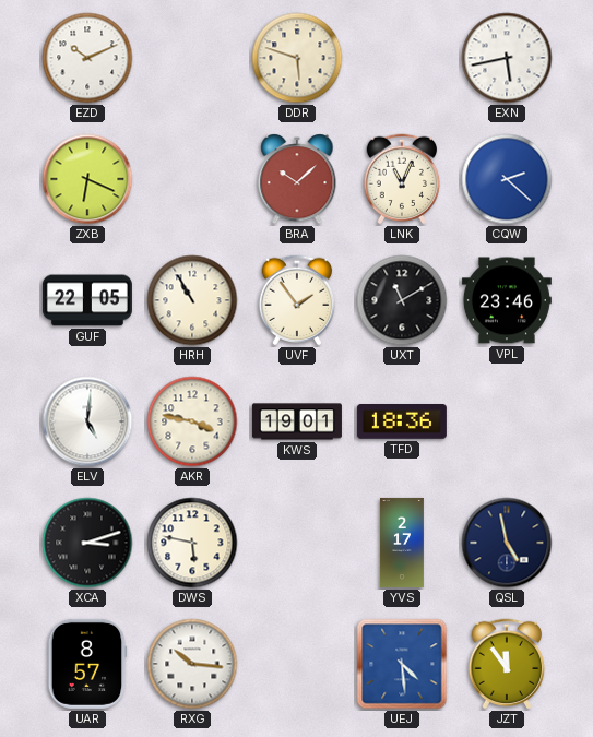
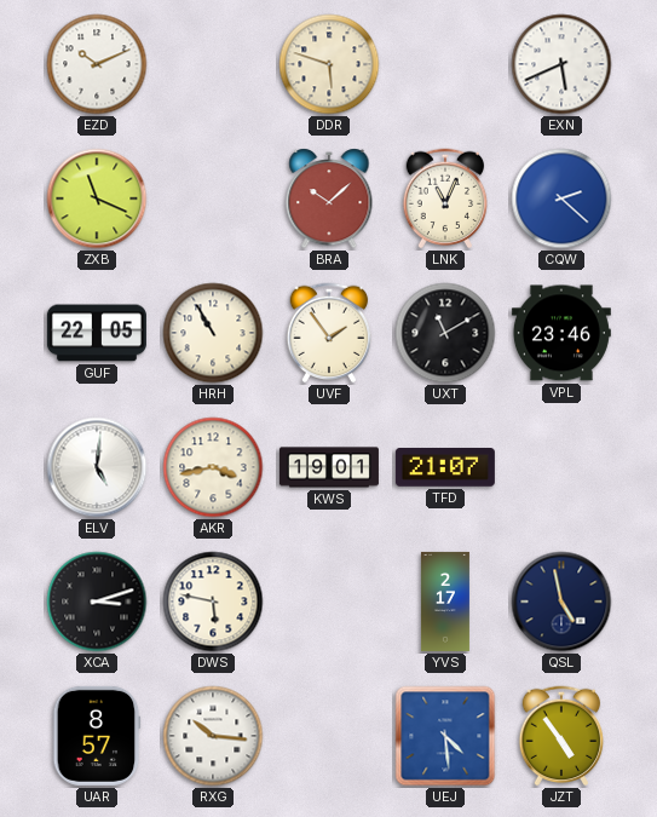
EXN: 5:43 -> 5:41 (561, 64)
ZXB: 6:19 -> 11:19 (97, 199)
AKR: 3:47 -> 3:43 (213, 467)
TFD: 18:36 -> 21:07 (445, 468)
JZT: 11:54 -> 4:54 (561, 736)
